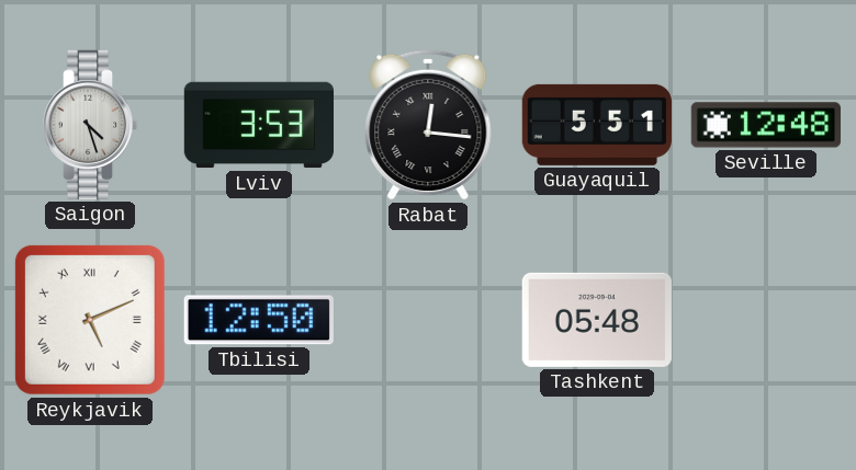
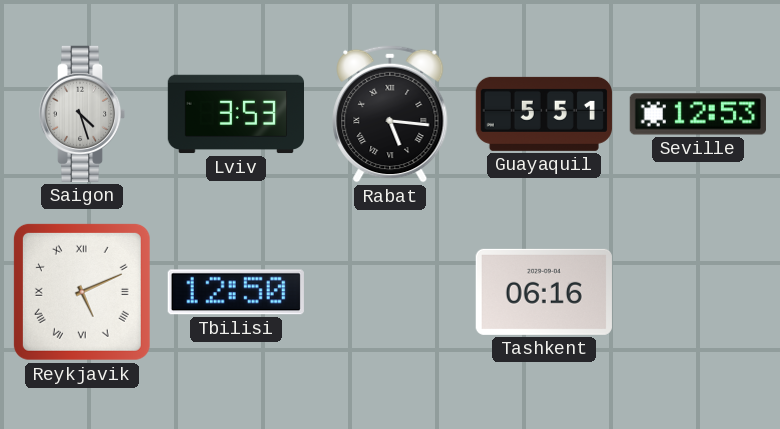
Rabat: 12:16 -> 5:16 (390, 114)
Seville: 12:48 -> 12:53 (698, 114)
Tashkent: 05:48 -> 06:16 (544, 292)
